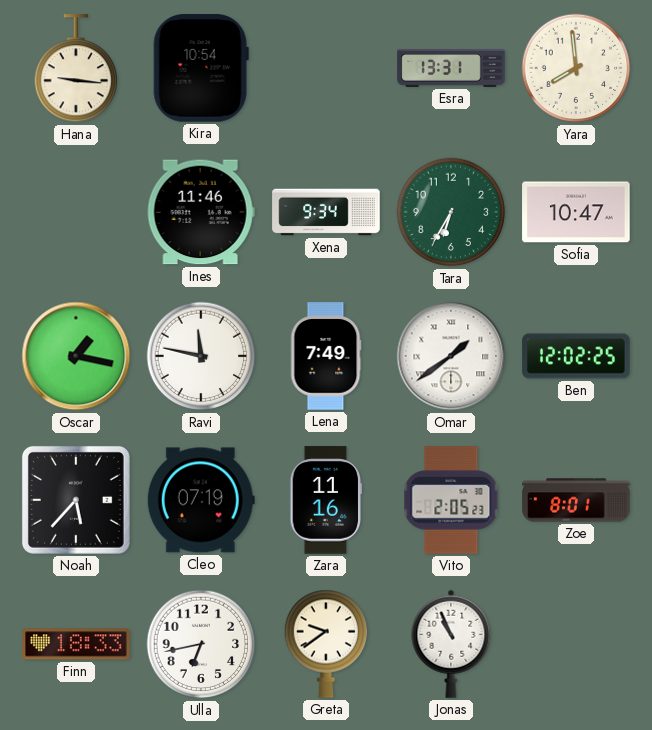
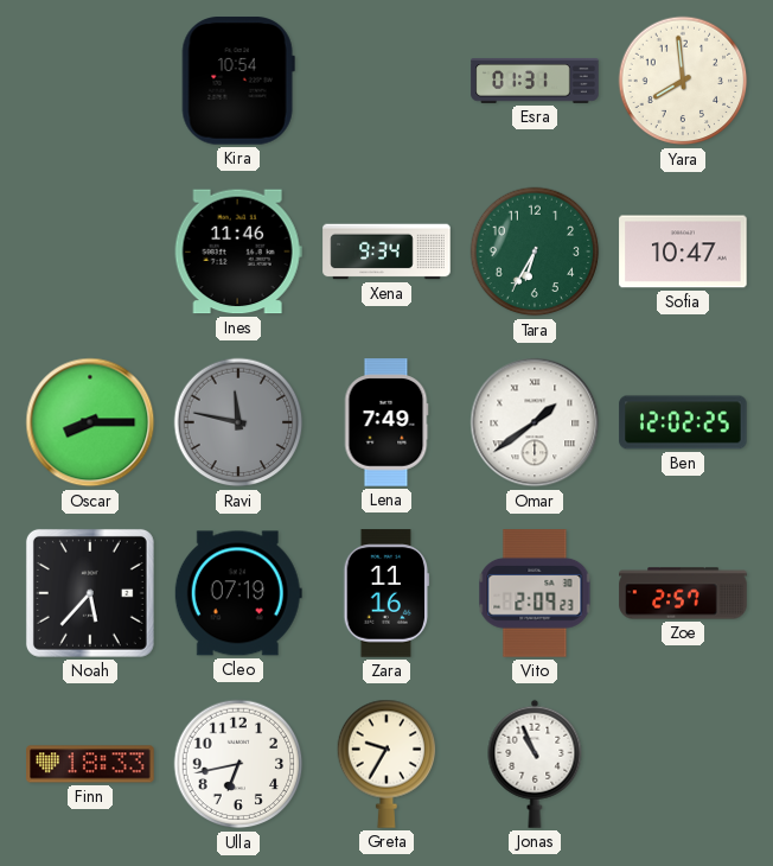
Hana: 9:16 -> none (76, 69)
Esra: 13:31 -> 01:31 (535, 81)
Oscar: 1:17 -> 8:15 (90, 422)
Ravi dial: white -> grey (238, 422)
Vito: 2:05 -> 2:09 (535, 593)
Zoe: 8:01 -> 2:57 (683, 593)
Greta: 9:39 -> 9:35 (386, 764)
